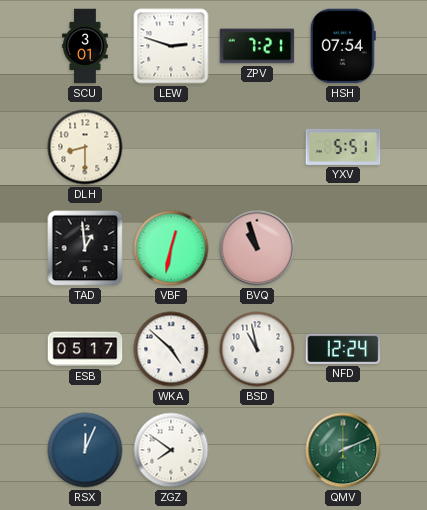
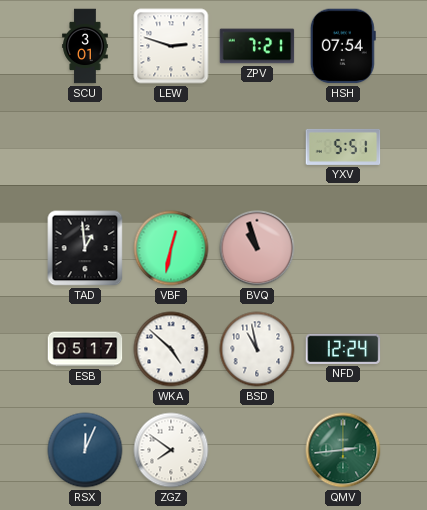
DLH: 8:30 -> none (85, 147)
QMV: 2:11 -> 2:44 (343, 450)
